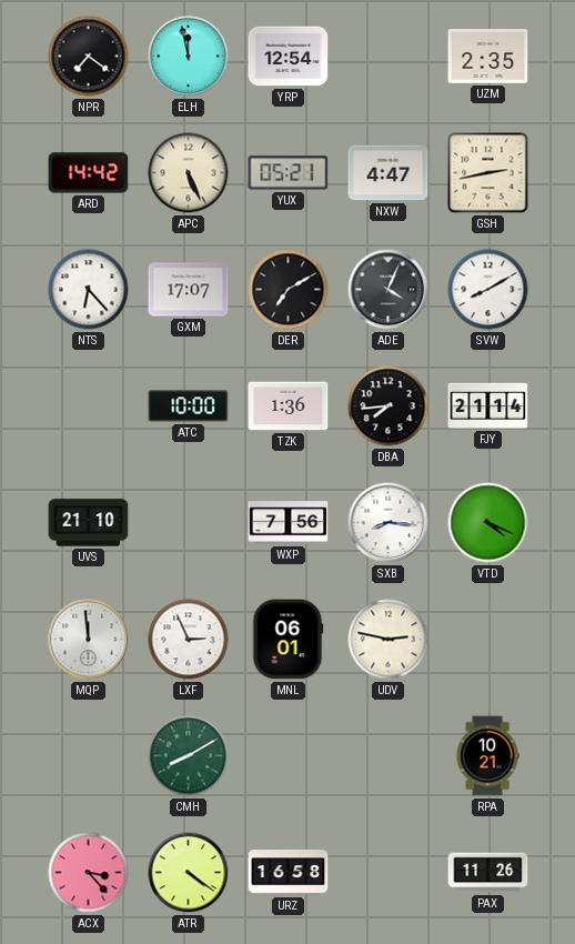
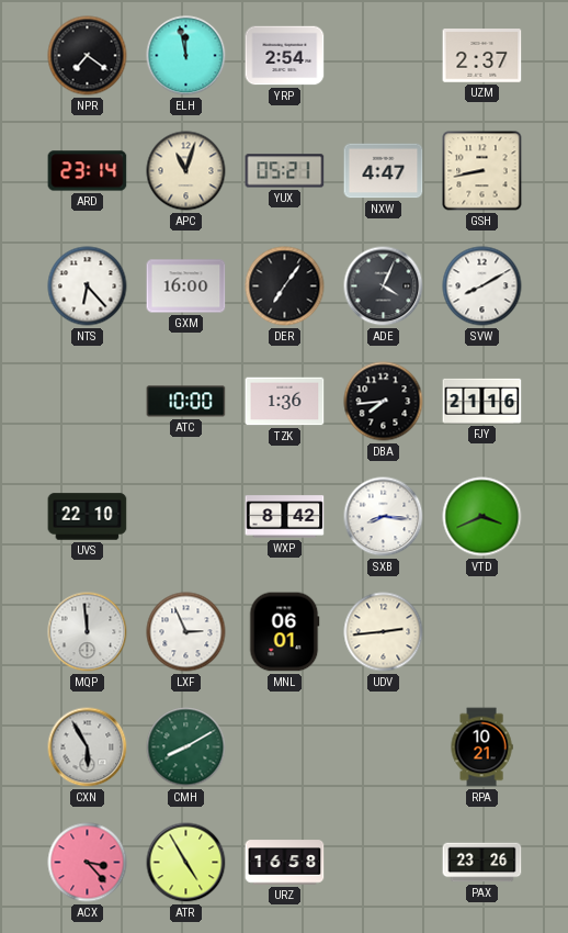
YRP: 12:54 -> 2:54 (285, 56)
UZM: 2:35 -> 2:37 (482, 56)
ARD: 14:42 -> 23:14 (88, 171)
APC: 5:26 -> 11:03 (186, 171)
GSH: 2:43 -> 8:43 (482, 171)
GXM: 17:07 -> 16:00 (186, 286)
DER: 7:10 -> 7:06 (285, 286)
FJY: 21:14 -> 21:16 (482, 401)
UVS: 21:10 -> 22:10 (88, 517)
WXP: 7:56 -> 8:42 (285, 517)
VTD: 4:19 -> 3:41 (482, 517)
UDV: 2:47 -> 2:44 (384, 632)
CXN: none -> 5:55 (88, 747)
ATR: 4:21 -> 4:55 (186, 863)
PAX: 11:26 -> 23:26 (482, 863)
